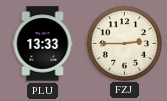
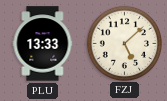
FZJ: 2:45 -> 5:08 (124, 43)
